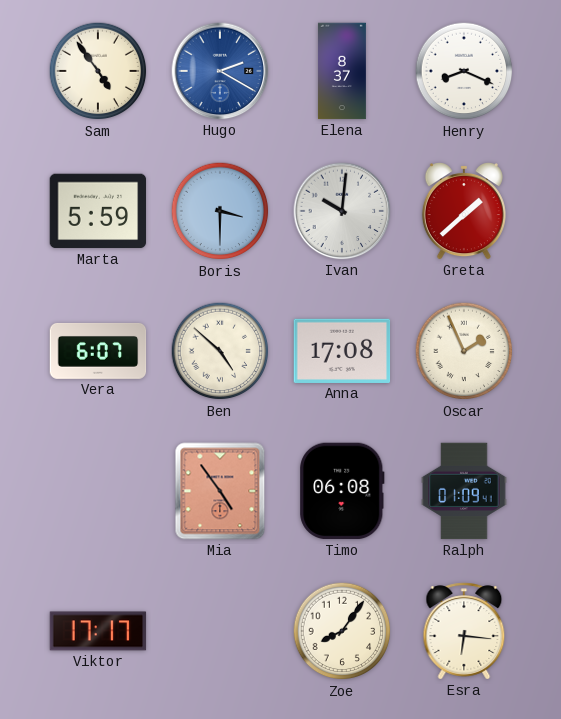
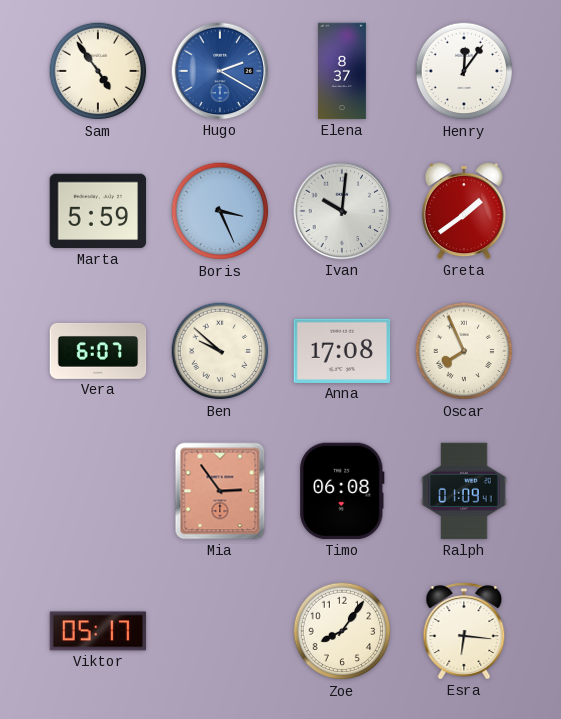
Henry: 8:19 -> 12:06 (464, 71)
Boris: 3:30 -> 3:26 (220, 211)
Greta: 1:38 -> 1:39 (464, 211)
Ben: 4:52 -> 9:52 (220, 351)
Oscar: 1:56 -> 7:56 (464, 351)
Mia: 4:54 -> 2:54 (220, 491)
Viktor: 17:17 -> 05:17 (98, 631)
